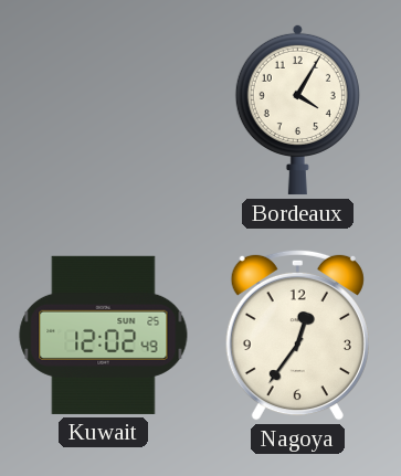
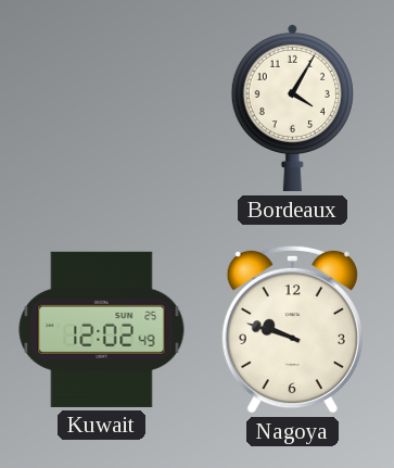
Nagoya: 12:36 -> 9:48 (292, 329)
